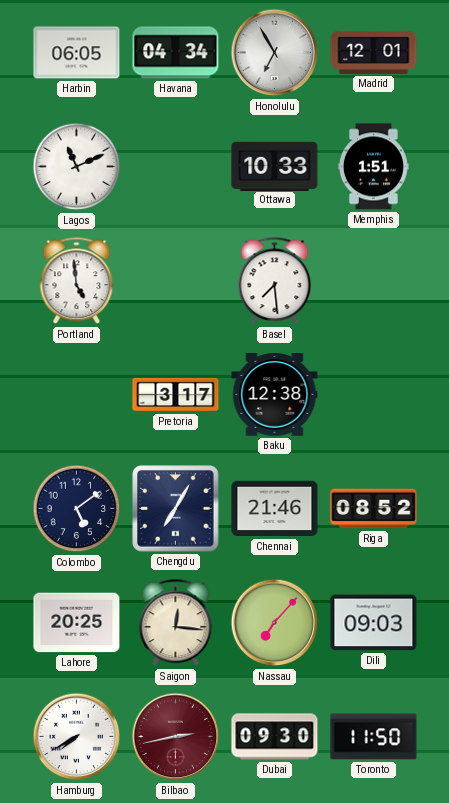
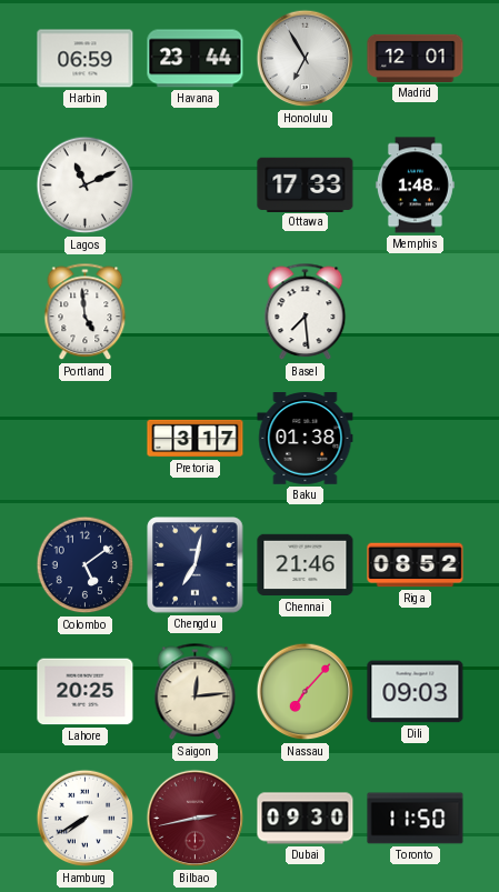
Harbin: 06:05 -> 06:59 (86, 59)
Havana: 04:34 -> 23:44 (196, 59)
Ottawa: 10:33 -> 17:33 (306, 184)
Memphis: 1:51 -> 1:48 (415, 186)
Baku: 12:38 -> 01:38 (306, 439)
Chengdu: 7:05 -> 7:02 (196, 565)
Saigon: 12:16 -> 12:14 (196, 692)
